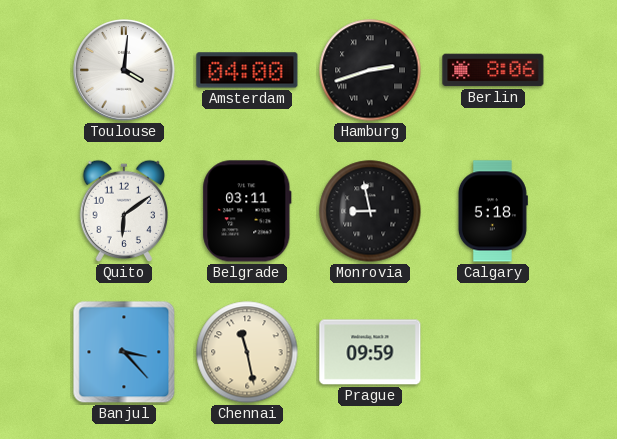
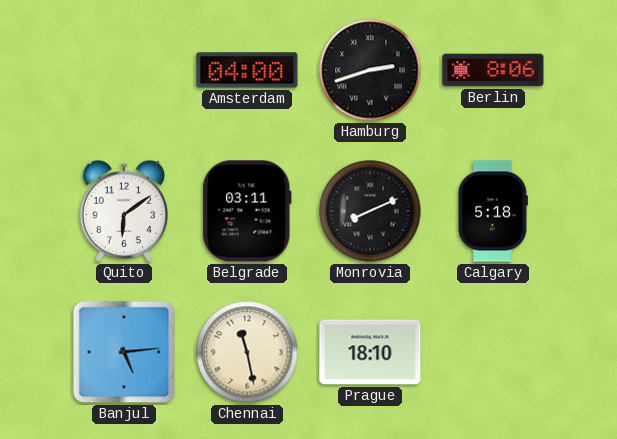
Toulouse: 4:01 -> none (124, 70)
Monrovia: 8:58 -> 8:11 (370, 211)
Banjul: 3:23 -> 5:14 (124, 352)
Prague: 09:59 -> 18:10 (370, 352)
